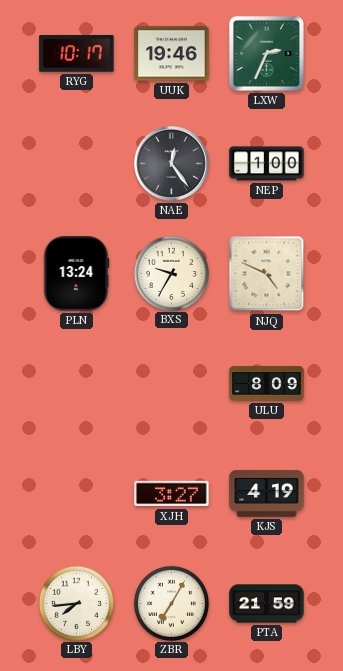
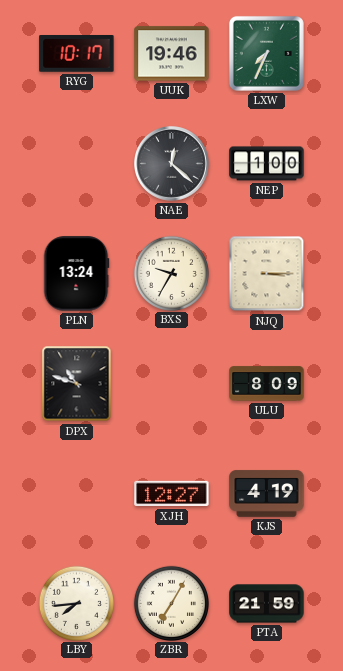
LXW: 2:34 -> 7:34 (266, 53)
NAE: 12:24 -> 12:22 (172, 164)
NJQ: 4:49 -> 3:15 (267, 274)
DPX: none -> 10:48 (77, 384)
XJH: 3:27 -> 12:27 (172, 494)
